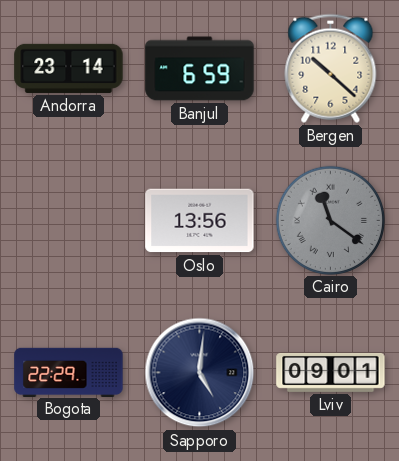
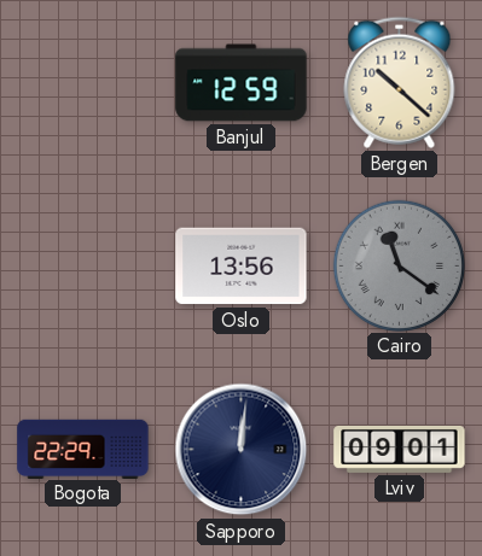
Andorra: 23:14 -> none (69, 68)
Banjul: 6:59 -> 12:59 (242, 83)
Sapporo: 5:01 -> 12:01 (242, 450)
